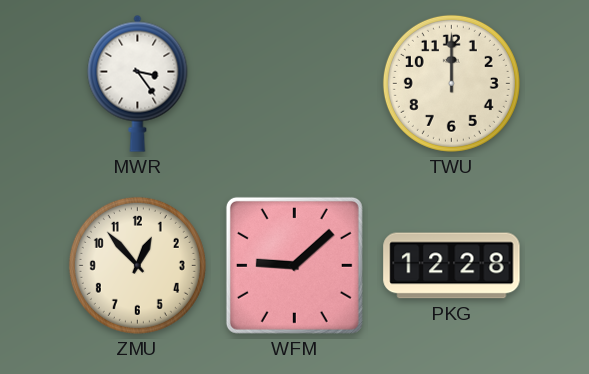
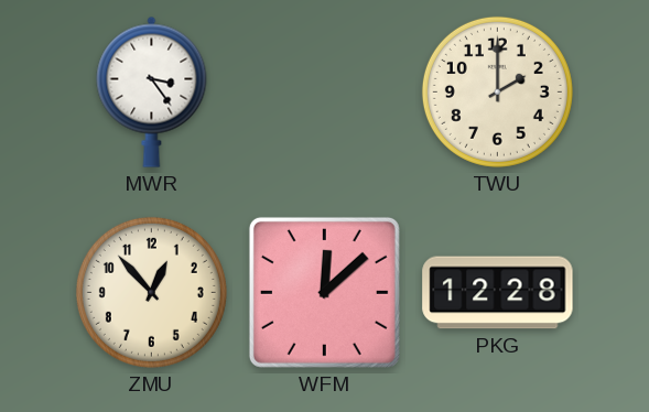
TWU: 12:00 -> 2:00 (497, 91)
WFM: 9:08 -> 12:08 (324, 292)
